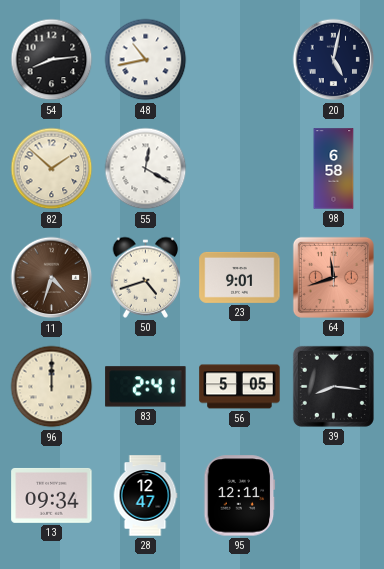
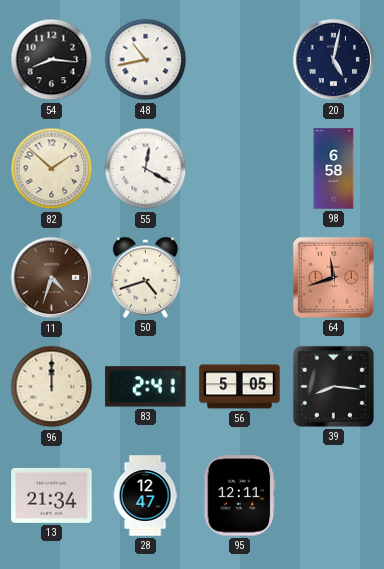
54: 8:14 -> 8:16 (52, 60)
23: 9:01 -> none (240, 277)
13: 09:34 -> 21:34 (52, 495)
